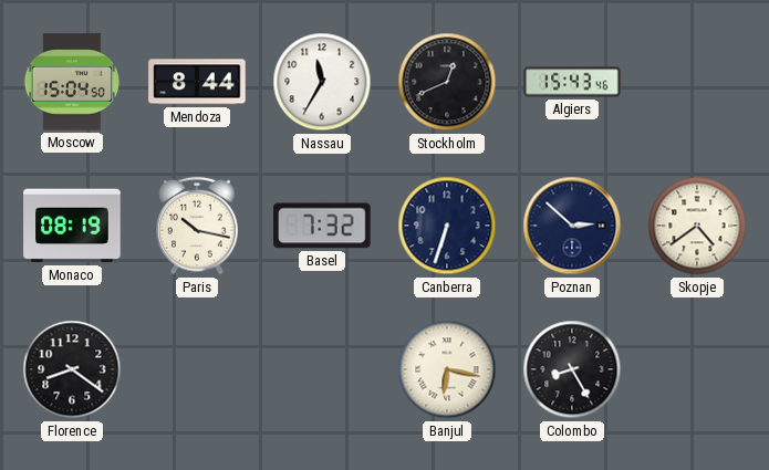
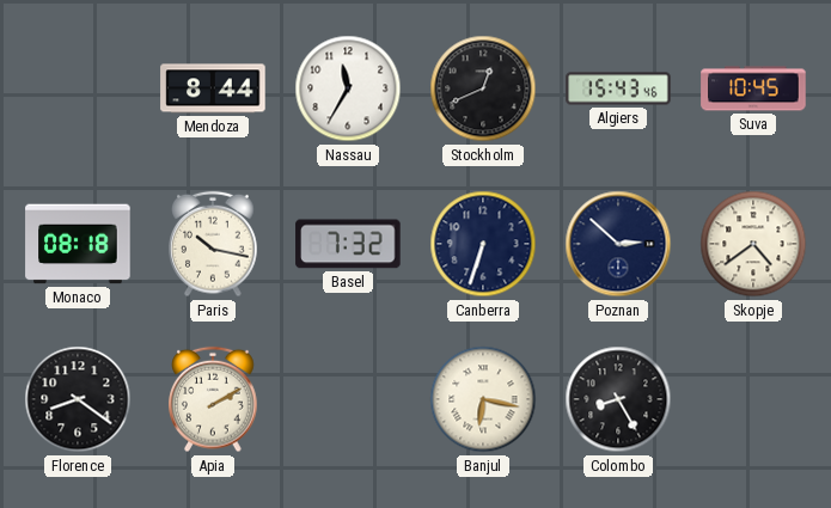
Moscow: 15:04 -> none (72, 82)
Suva: none -> 10:45 (753, 88)
Monaco: 08:19 -> 08:18 (78, 244)
Apia: none -> 2:10 (213, 399)
